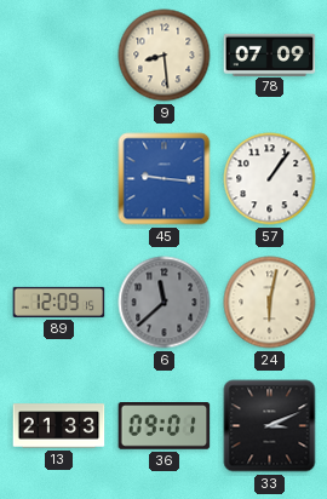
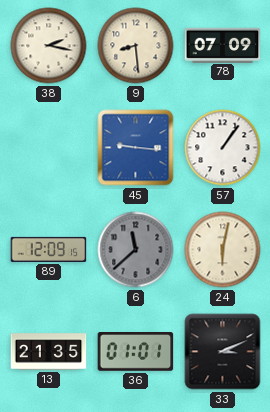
38: none -> 2:17 (49, 46)
13: 21:33 -> 21:35 (49, 352)
36: 09:01 -> 01:01 (136, 352)
